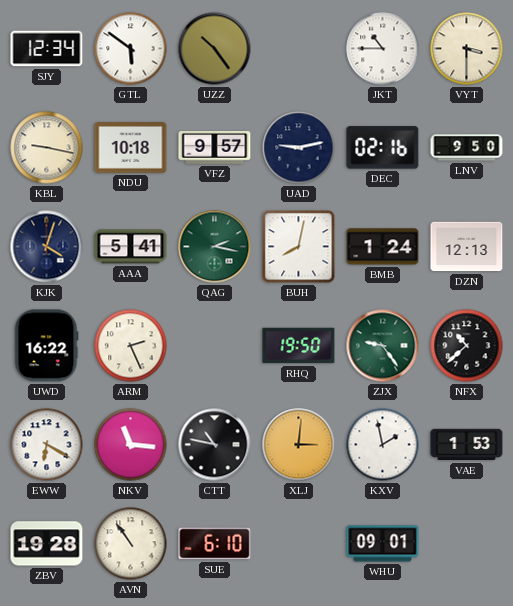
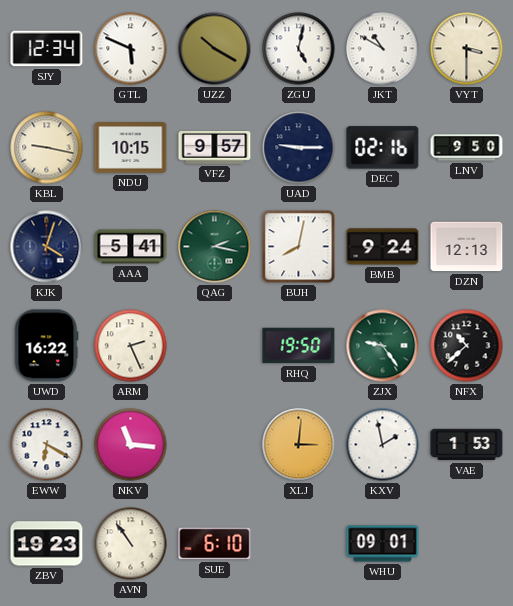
GTL: 5:51 -> 5:49 (131, 49)
UZZ: 10:24 -> 10:20 (215, 49)
ZGU: none -> 5:02 (299, 49)
JKT: 10:45 -> 10:50 (383, 49)
NDU: 10:18 -> 10:15 (131, 148)
UAD: 9:13 -> 9:15 (299, 148)
BMB: 1:24 -> 9:24 (383, 247)
CTT: 10:47 -> none (215, 445)
ZBV: 19:28 -> 19:23 (47, 544)
